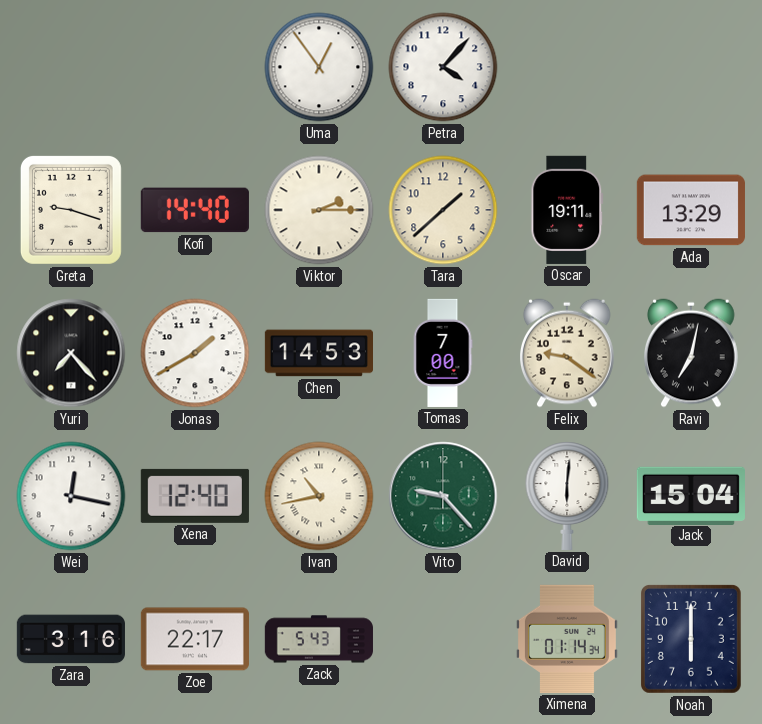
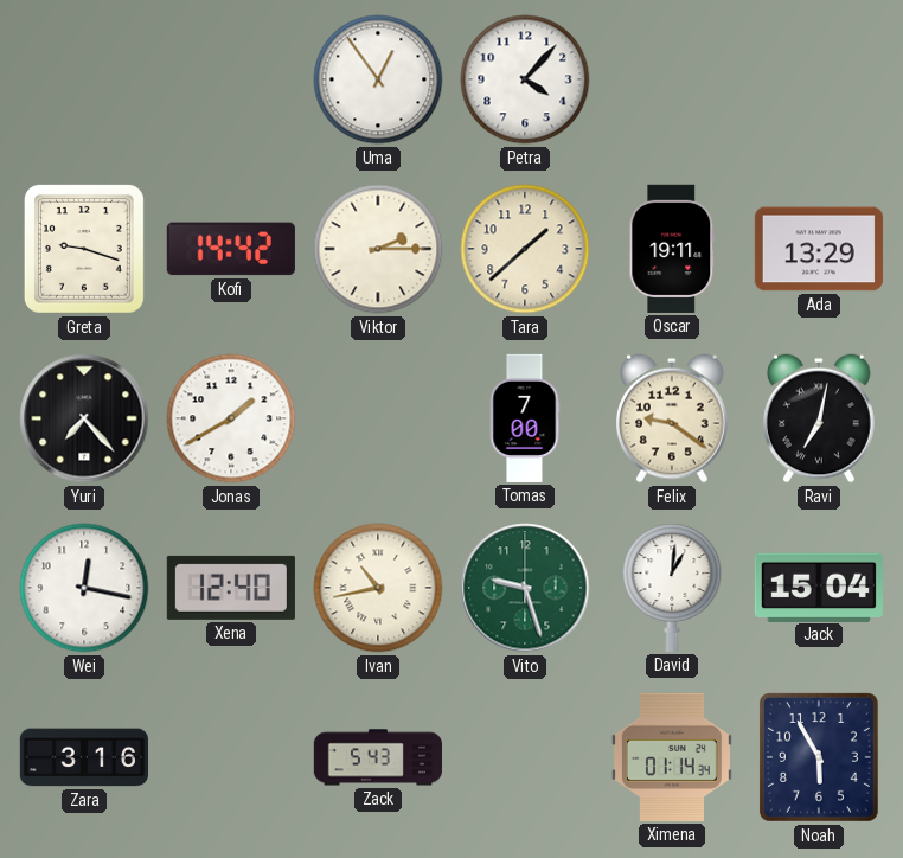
Kofi: 14:40 -> 14:42 (231, 249)
Chen: 14:53 -> none (318, 353)
Vito: 9:23 -> 9:27 (525, 588)
David: 6:01 -> 1:01 (672, 588)
Zoe: 22:17 -> none (195, 639)
Noah: 6:00 -> 5:55 (819, 757)
